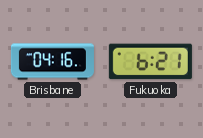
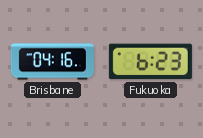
Fukuoka: 6:21 -> 6:23 (150, 62)
